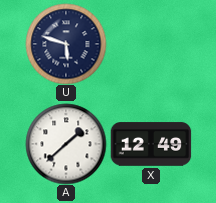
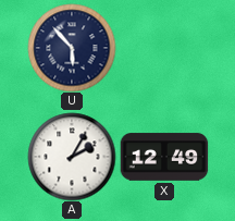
U: 5:48 -> 5:53 (72, 48)
A: 1:38 -> 2:05 (72, 157)
